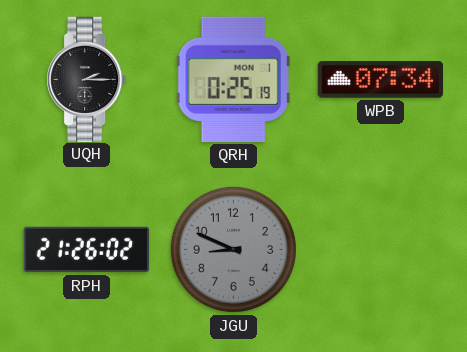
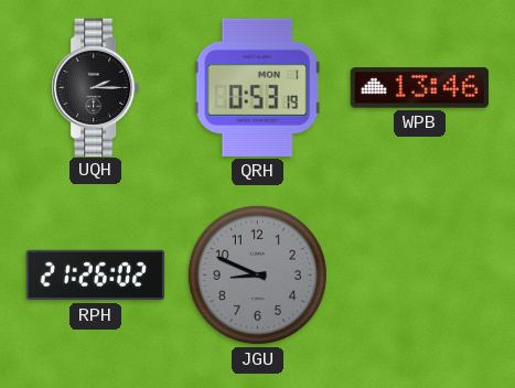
QRH: 0:25 -> 0:53 (257, 87)
WPB: 07:34 -> 13:46 (419, 88)
